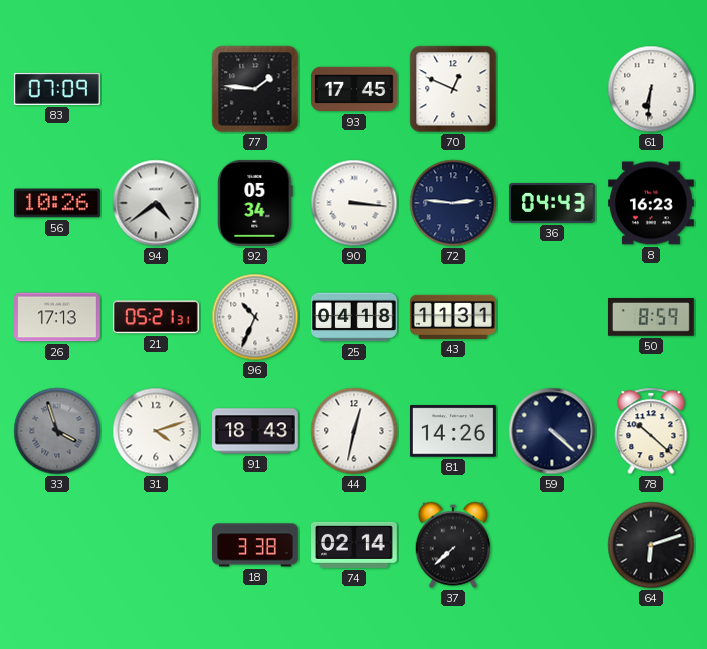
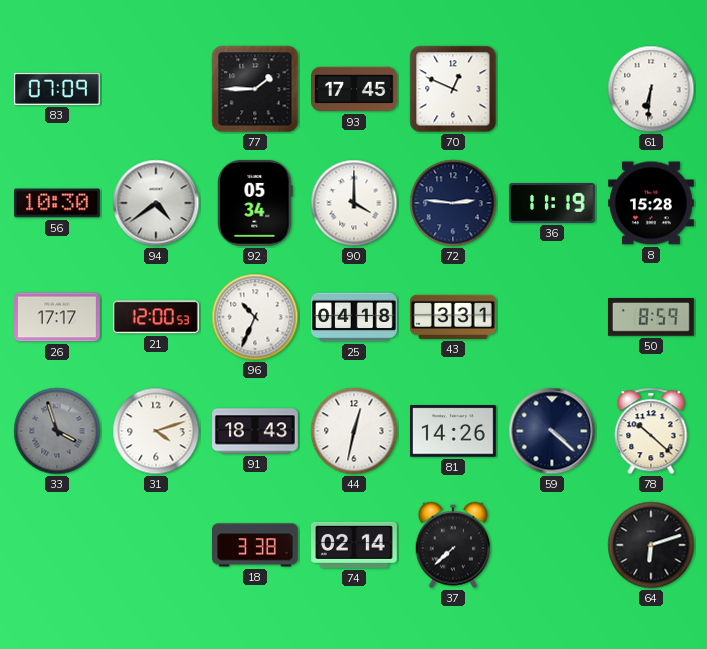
77: 1:46 -> 1:45 (255, 89)
56: 10:26 -> 10:30 (58, 203)
90: 3:16 -> 4:00 (354, 203)
36: 04:43 -> 11:19 (553, 203)
8: 16:23 -> 15:28 (652, 203)
26: 17:13 -> 17:17 (58, 317)
21: 05:21 -> 12:00 (156, 317)
43: 11:31 -> 3:31 (454, 317)
